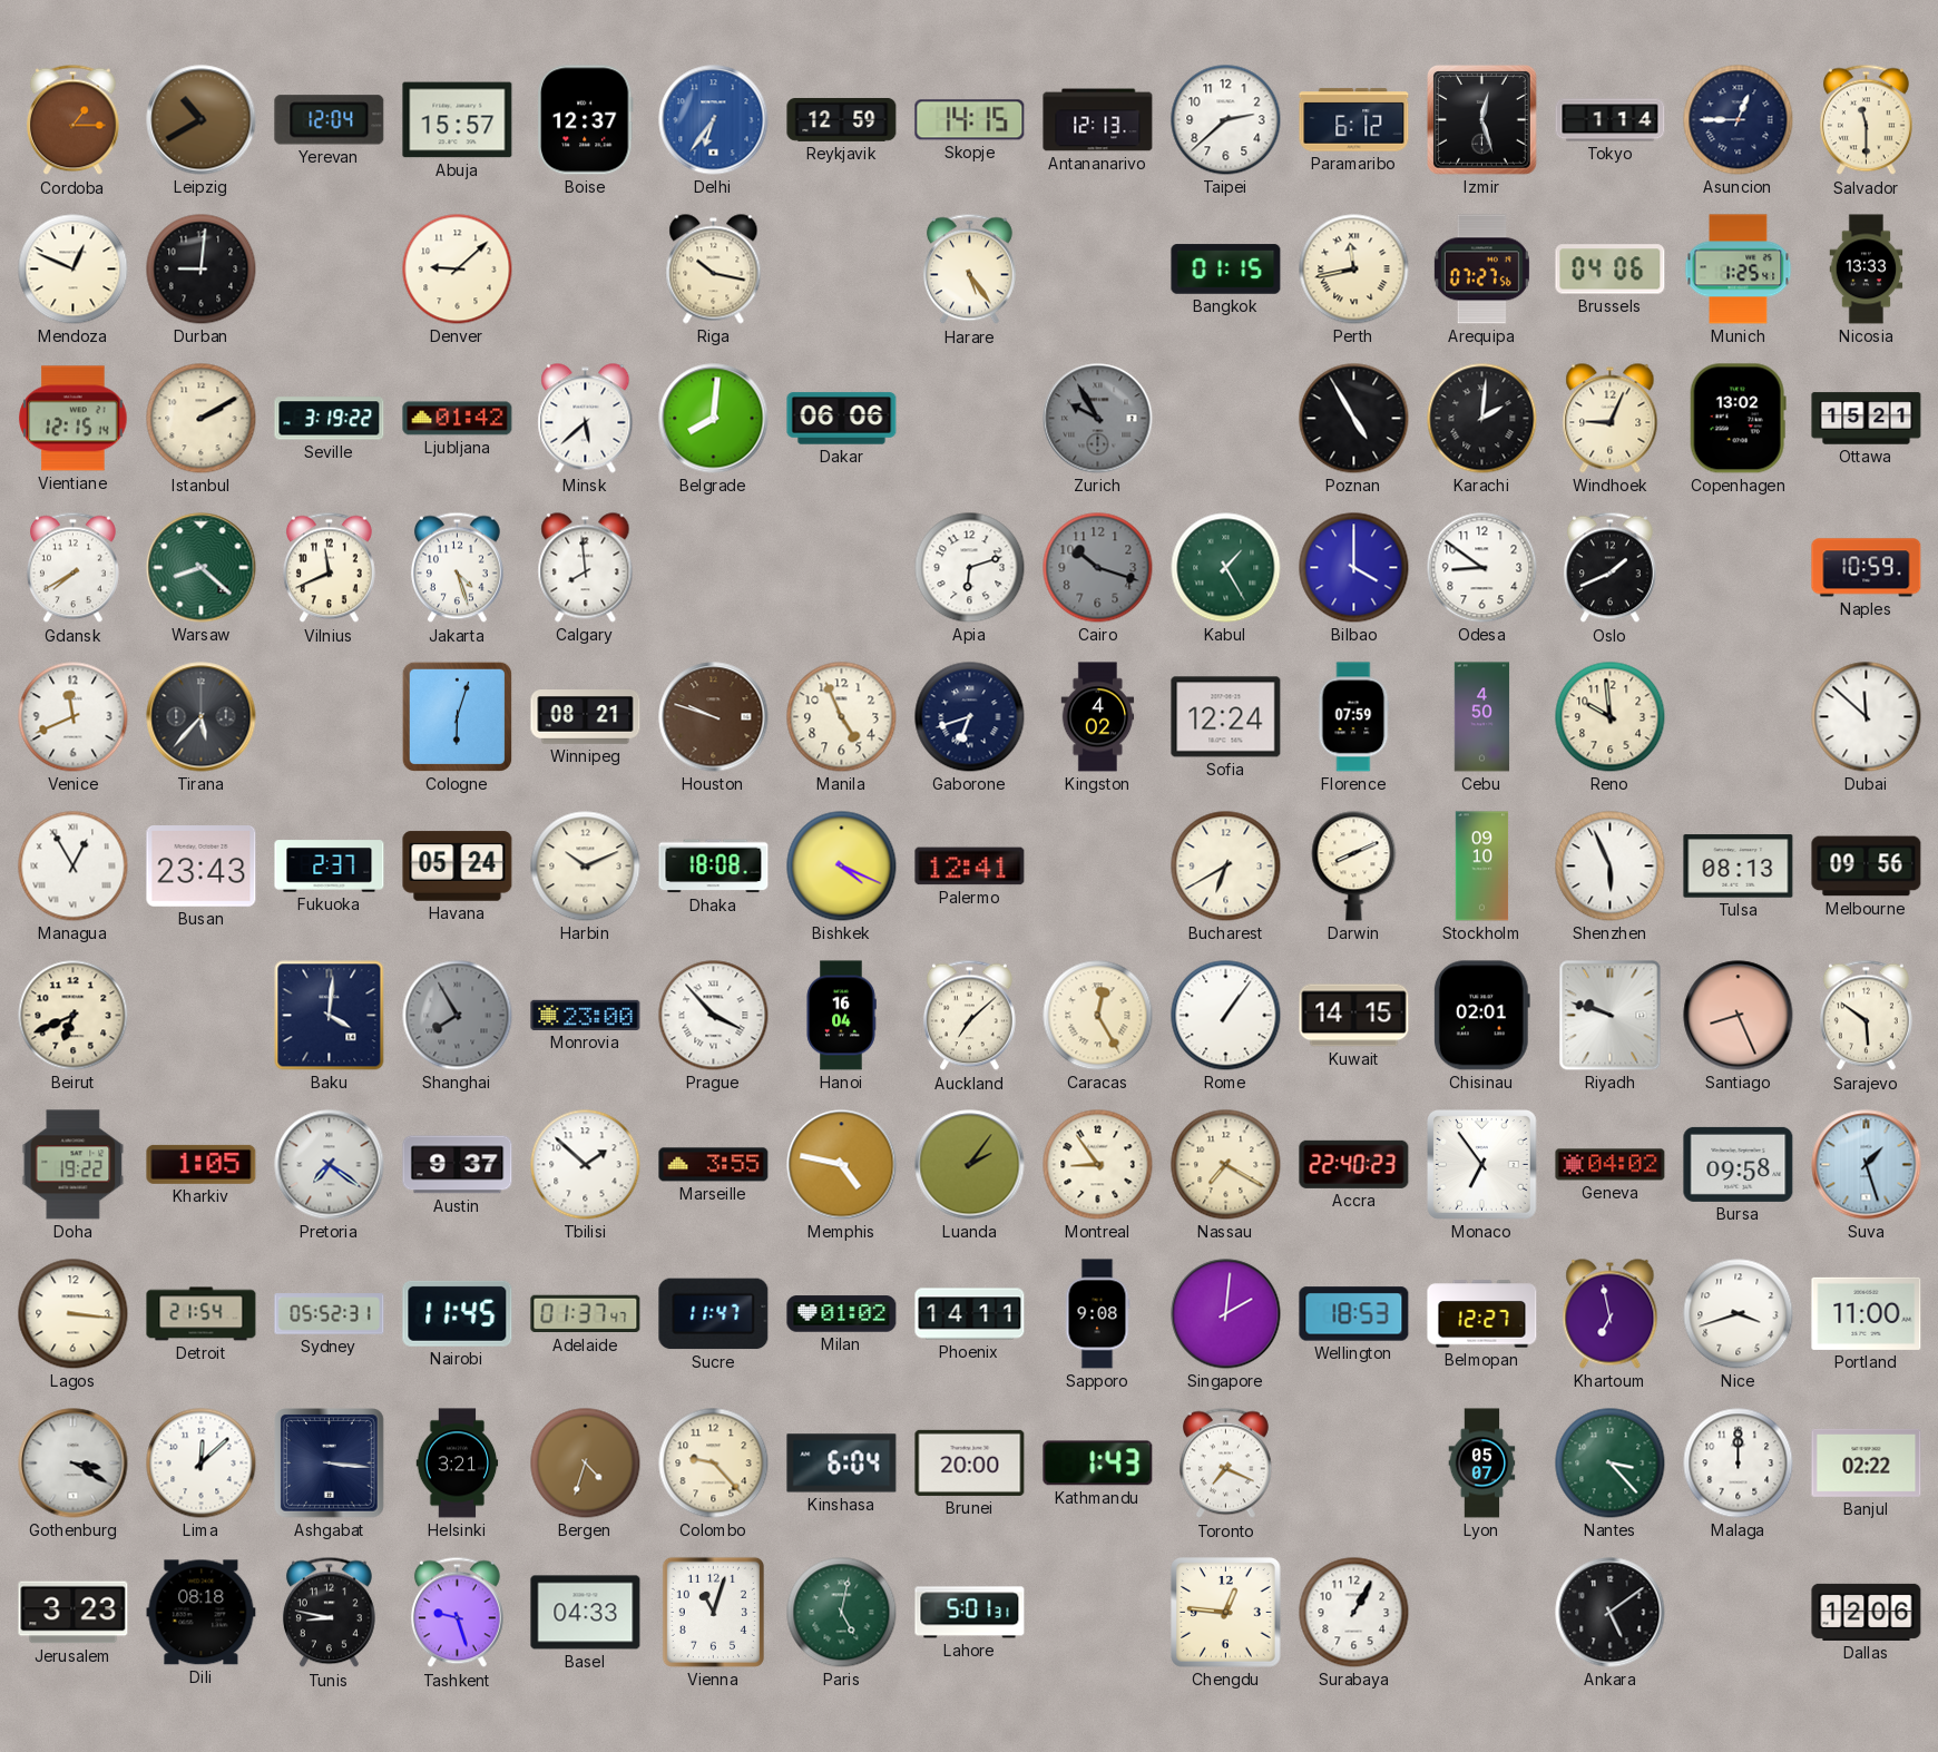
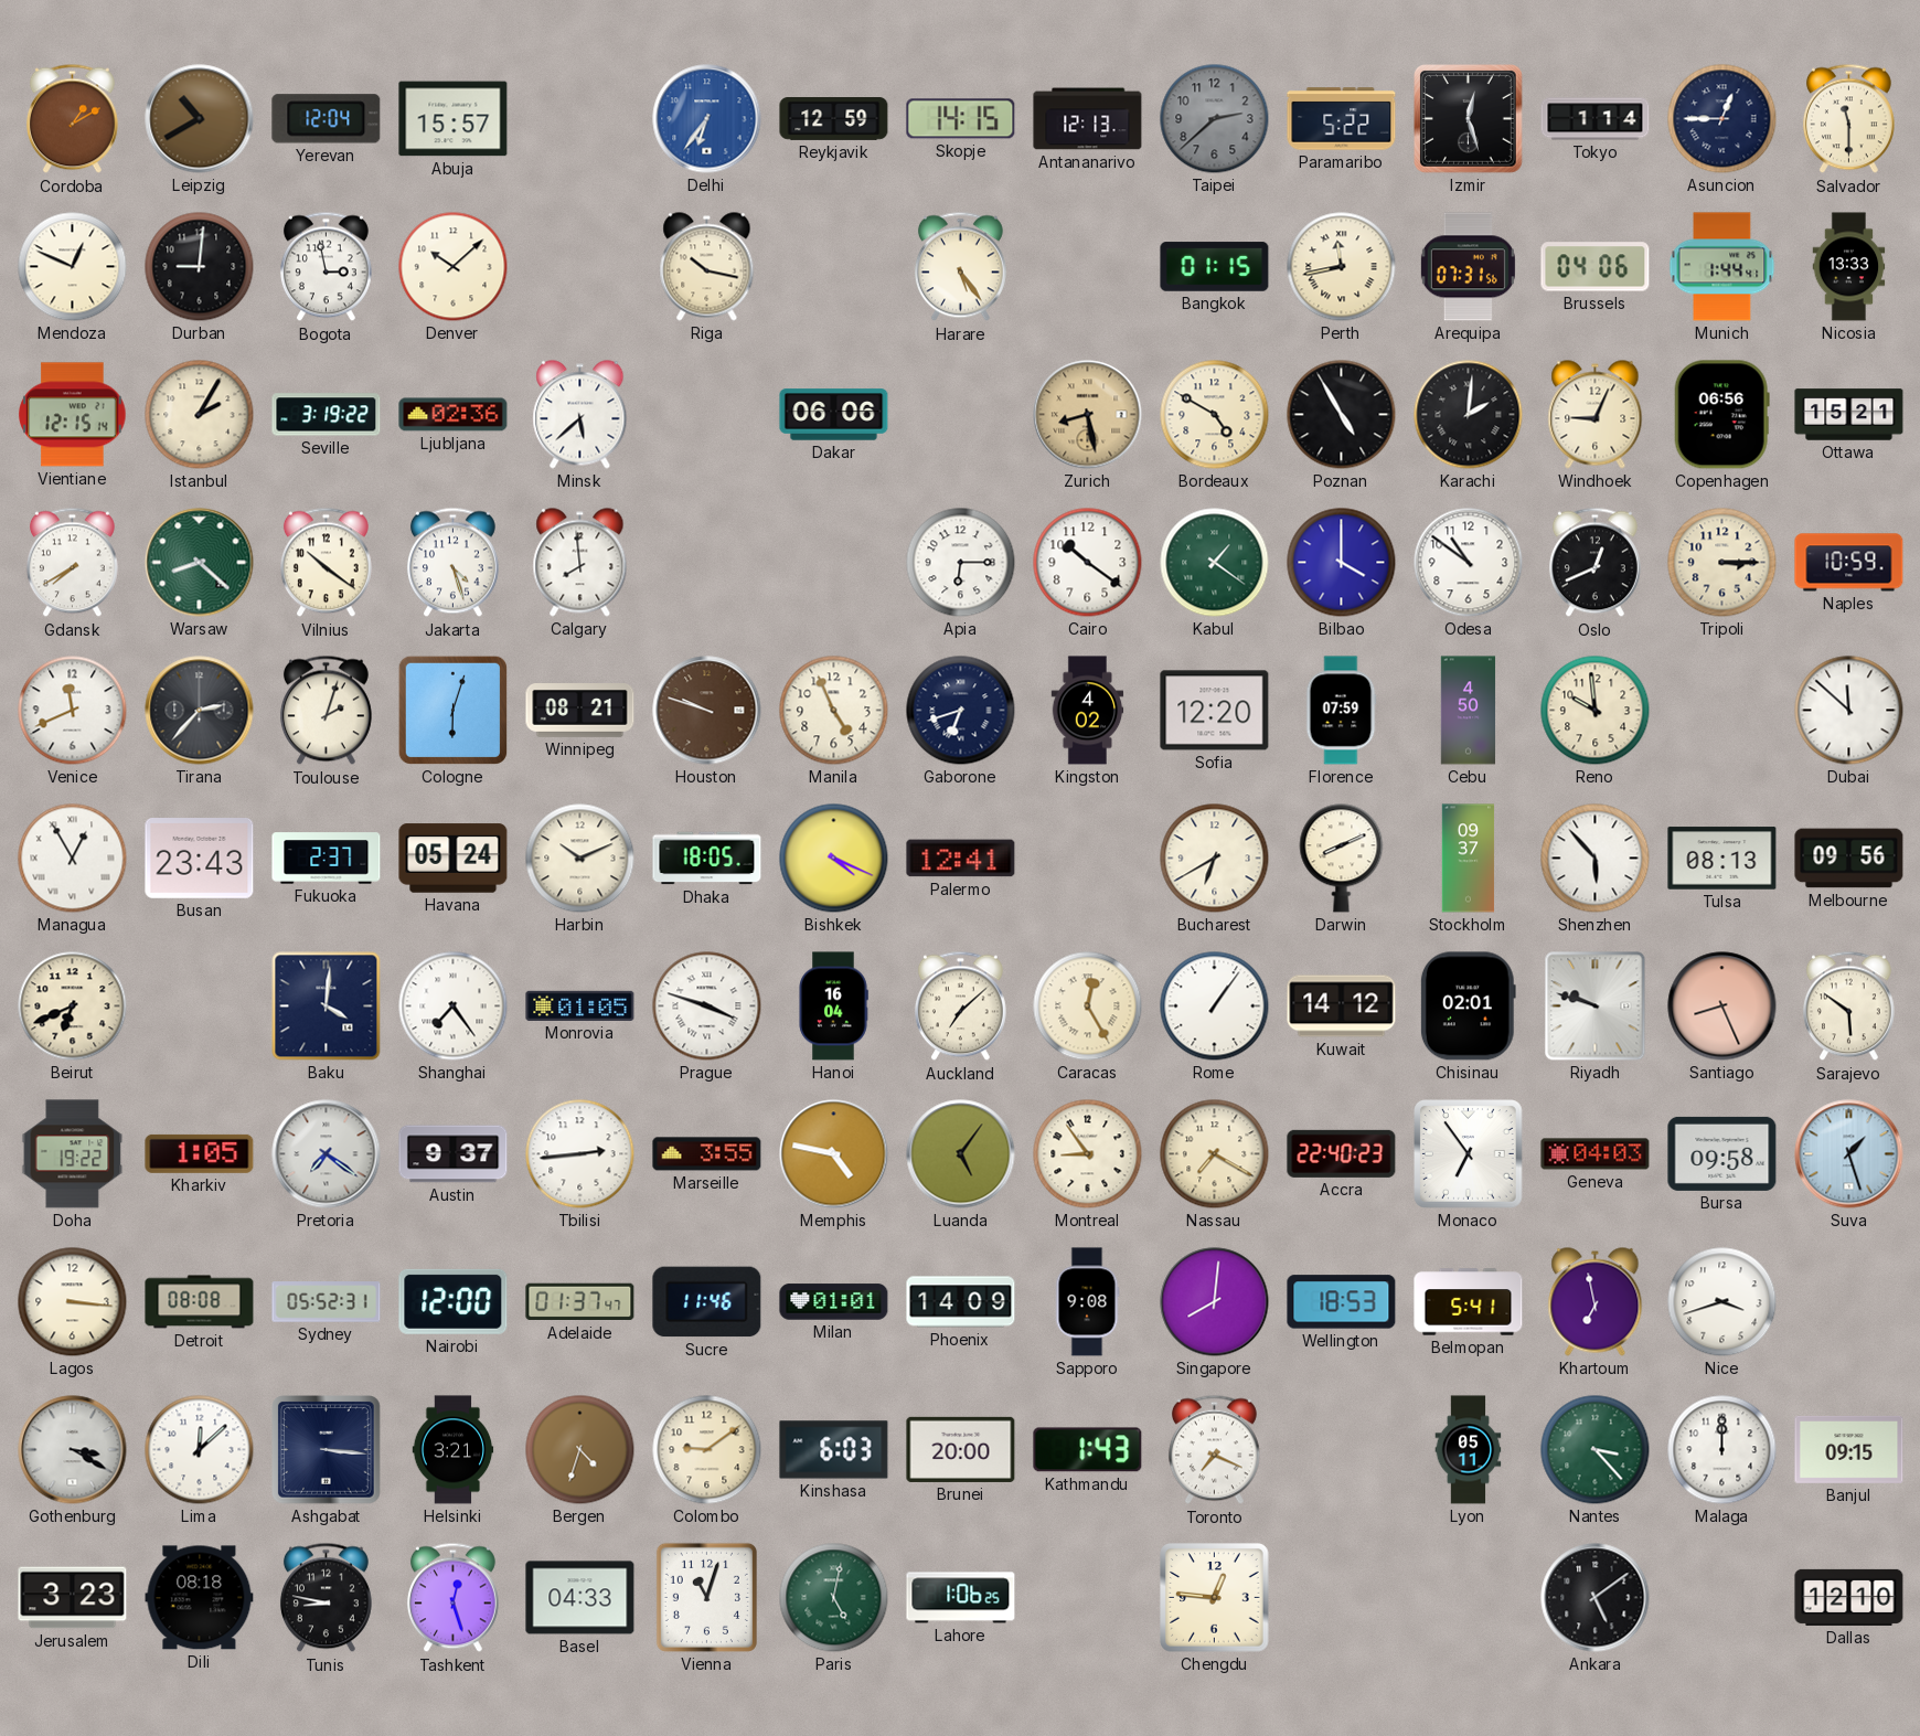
Cordoba: 1:15 -> 1:10 (72, 119)
Boise: 12:37 -> none (586, 120)
Taipei dial: white -> grey (1215, 119)
Paramaribo: 6:12 -> 5:22 (1342, 119)
Bogota: none -> 2:58 (326, 267)
Denver: 9:08 -> 10:08 (454, 267)
Arequipa: 07:27 -> 07:31 (1468, 267)
Munich: 1:25 -> 1:44 (1722, 267)
Istanbul: 2:10 -> 2:05 (200, 415)
Ljubljana: 01:42 -> 02:36 (454, 415)
Belgrade: 8:01 -> none (714, 419)
Zurich: 9:55 -> 8:28 (1088, 415)
Zurich dial: grey -> champagne (1088, 415)
Bordeaux: none -> 4:50 (1215, 415)
Copenhagen: 13:02 -> 06:56 (1721, 415)
Vilnius: 11:41 -> 10:21 (326, 563)
Apia: 6:12 -> 6:15 (961, 563)
Cairo: 10:18 -> 10:21 (1088, 563)
Cairo dial: grey -> white (1088, 563)
Kabul: 1:25 -> 1:21 (1215, 563)
Odesa: 8:51 -> 10:51 (1469, 563)
Oslo: 1:41 -> 12:41 (1594, 563)
Tripoli: none -> 3:15 (1722, 563)
Tirana: 5:37 -> 2:37 (200, 711)
Toulouse: none -> 2:03 (326, 711)
Sofia: 12:24 -> 12:20 (1215, 711)
Dhaka: 18:08 -> 18:05 (707, 859)
Stockholm: 09:10 -> 09:37 (1469, 859)
Shenzhen: 5:56 -> 5:53 (1596, 859)
Shanghai: 7:55 -> 7:24 (454, 1007)
Shanghai dial: grey -> white (454, 1007)
Monrovia: 23:00 -> 01:05 (580, 1005)
Prague: 3:53 -> 3:48 (707, 1007)
Kuwait: 14:15 -> 14:12 (1342, 1007)
Tbilisi: 1:52 -> 2:44 (580, 1154)
Luanda: 2:06 -> 5:06 (961, 1154)
Geneva: 04:02 -> 04:03 (1596, 1154)
Detroit: 21:54 -> 08:08 (200, 1302)
Nairobi: 11:45 -> 12:00 (454, 1301)
Sucre: 11:47 -> 11:46 (707, 1302)
Milan: 01:02 -> 01:01 (834, 1302)
Phoenix: 14:11 -> 14:09 (961, 1302)
Singapore: 2:01 -> 8:01 (1215, 1302)
Belmopan: 12:27 -> 5:41 (1469, 1302)
Portland: 11:00 -> none (1867, 1313)
Colombo: 9:23 -> 9:09 (707, 1450)
Kinshasa: 6:04 -> 6:03 (834, 1450)
Lyon: 05:07 -> 05:11 (1469, 1450)
Banjul: 02:22 -> 09:15 (1849, 1449)
Tashkent: 9:27 -> 12:27 (452, 1598)
Lahore: 5:01 -> 1:06 (961, 1598)
Surabaya: 1:05 -> none (1354, 1613)
Dallas: 12:06 -> 12:10 (1849, 1597)
